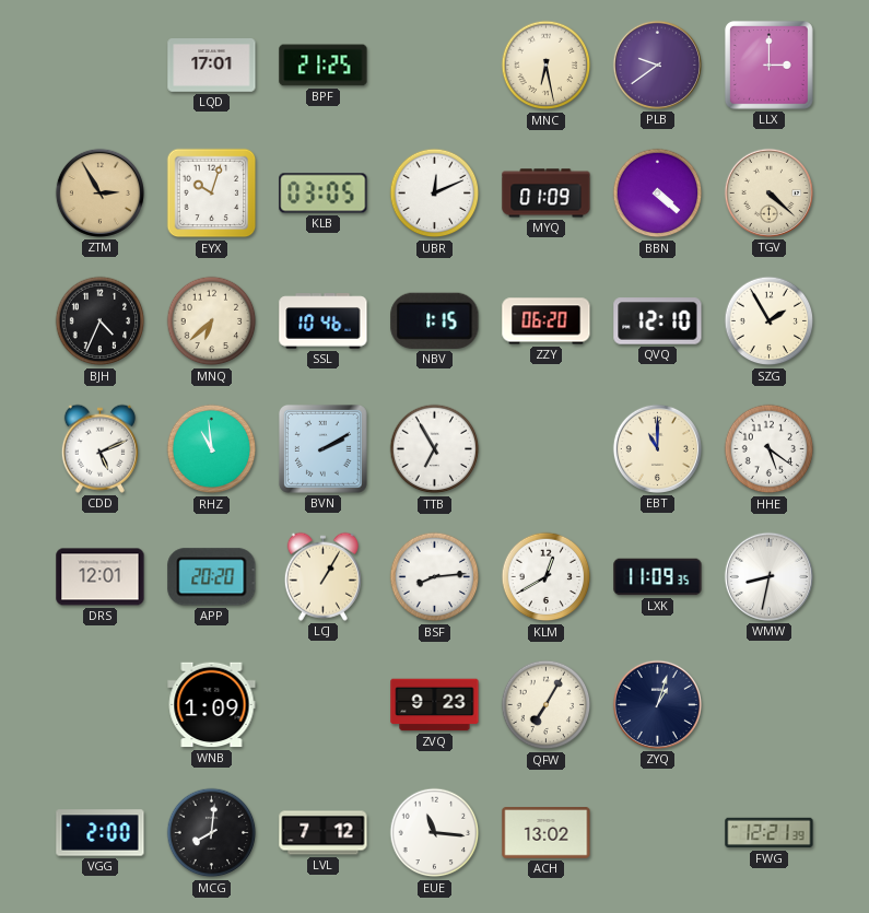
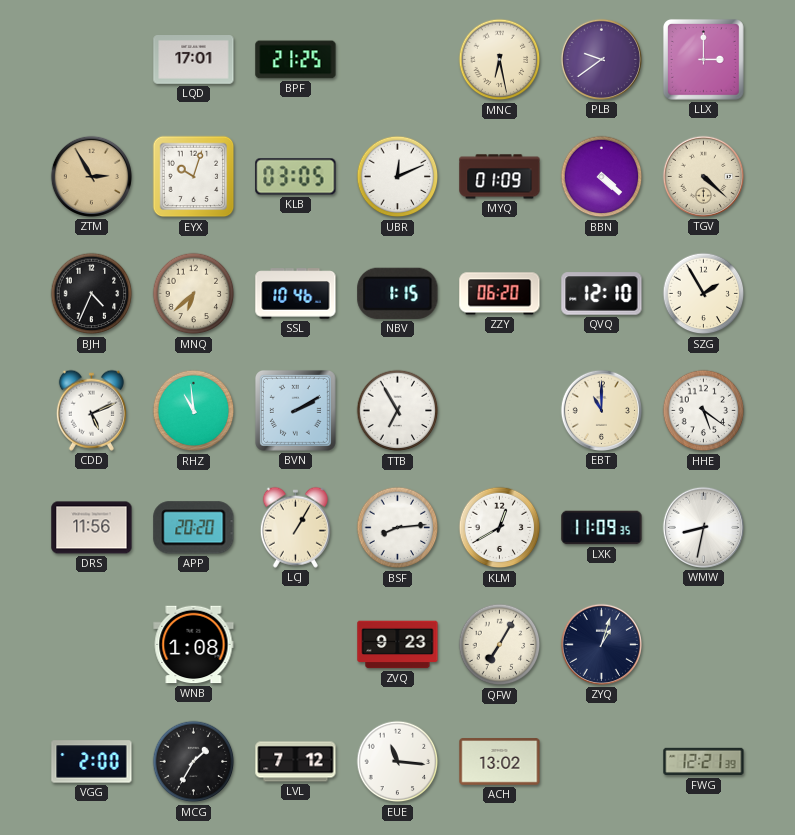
DRS: 12:01 -> 11:56 (92, 528)
WNB: 1:09 -> 1:08 (194, 645)
MCG: 8:01 -> 1:35 (194, 762)
